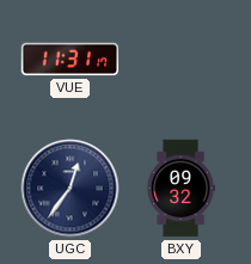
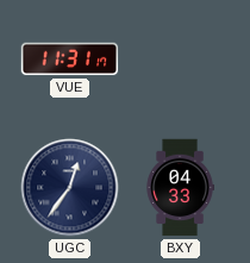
BXY: 09:32 -> 04:33 (180, 188)
